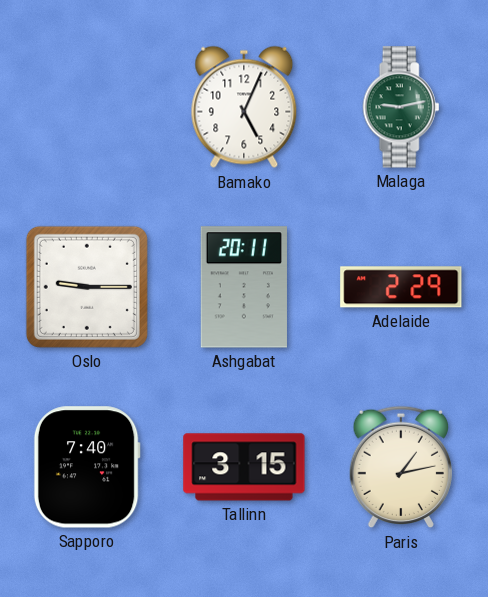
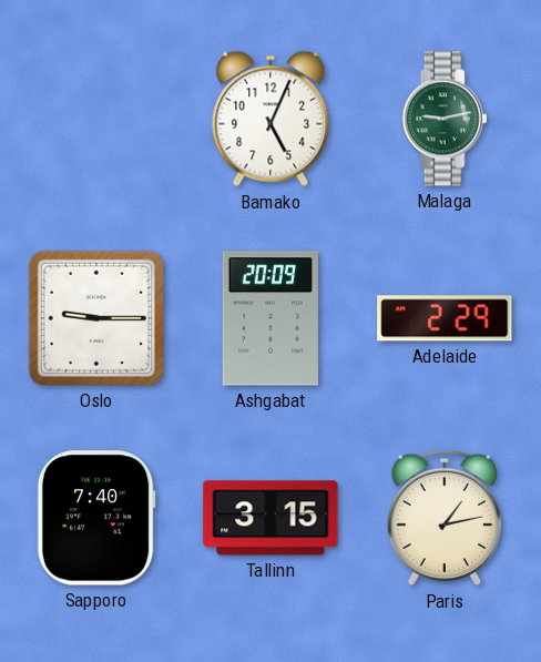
Ashgabat: 20:11 -> 20:09 (270, 318)
